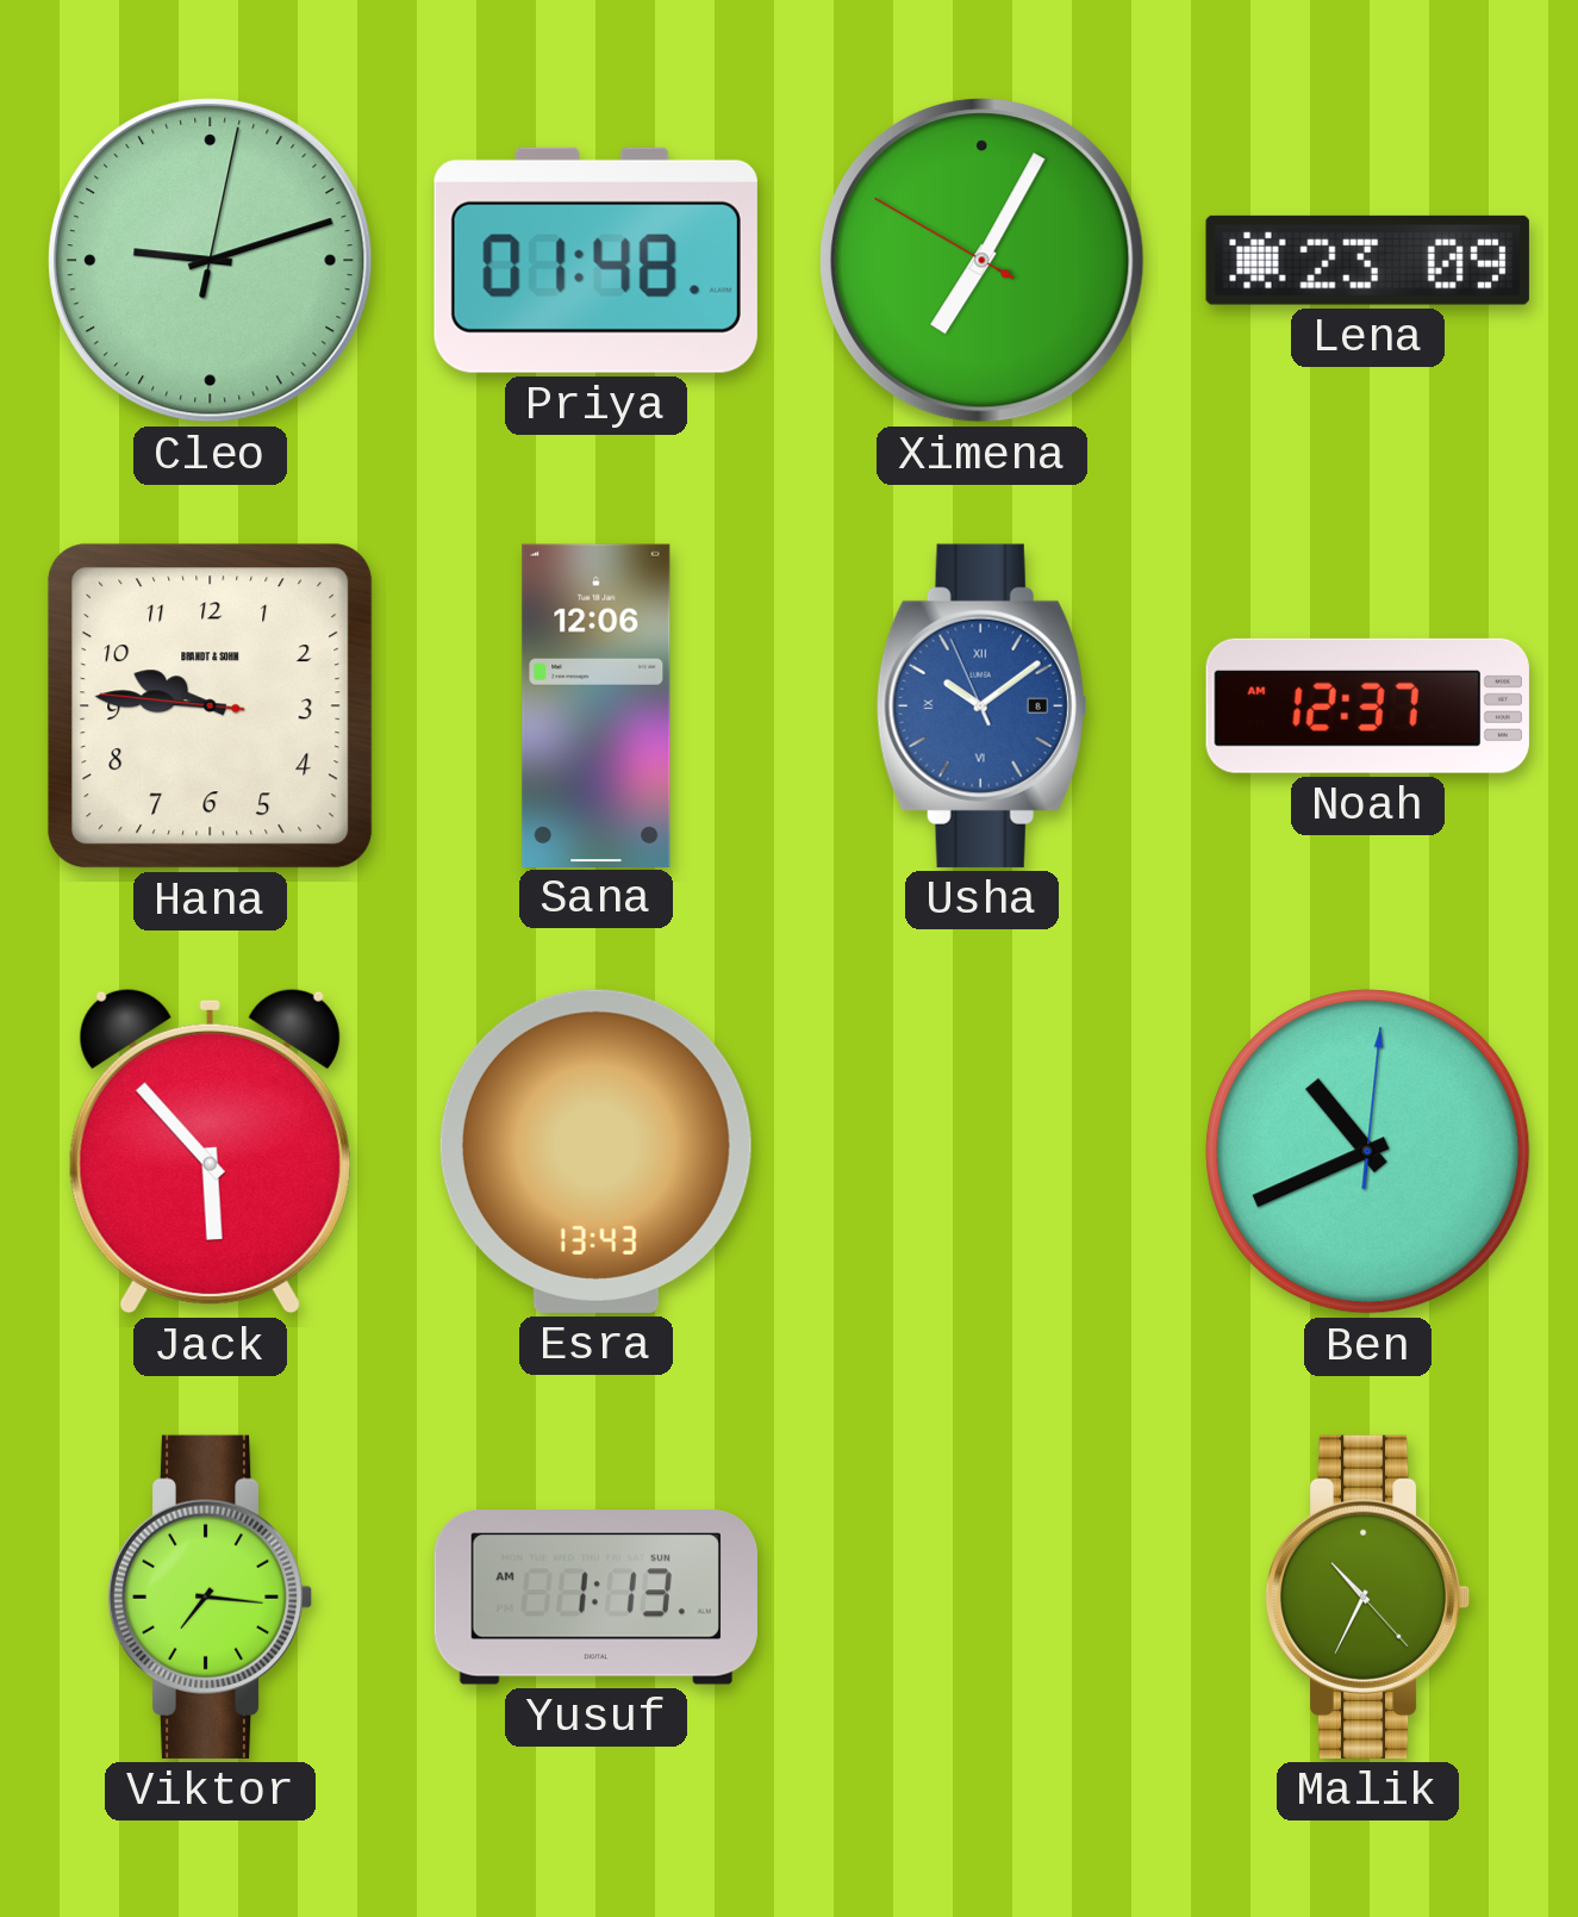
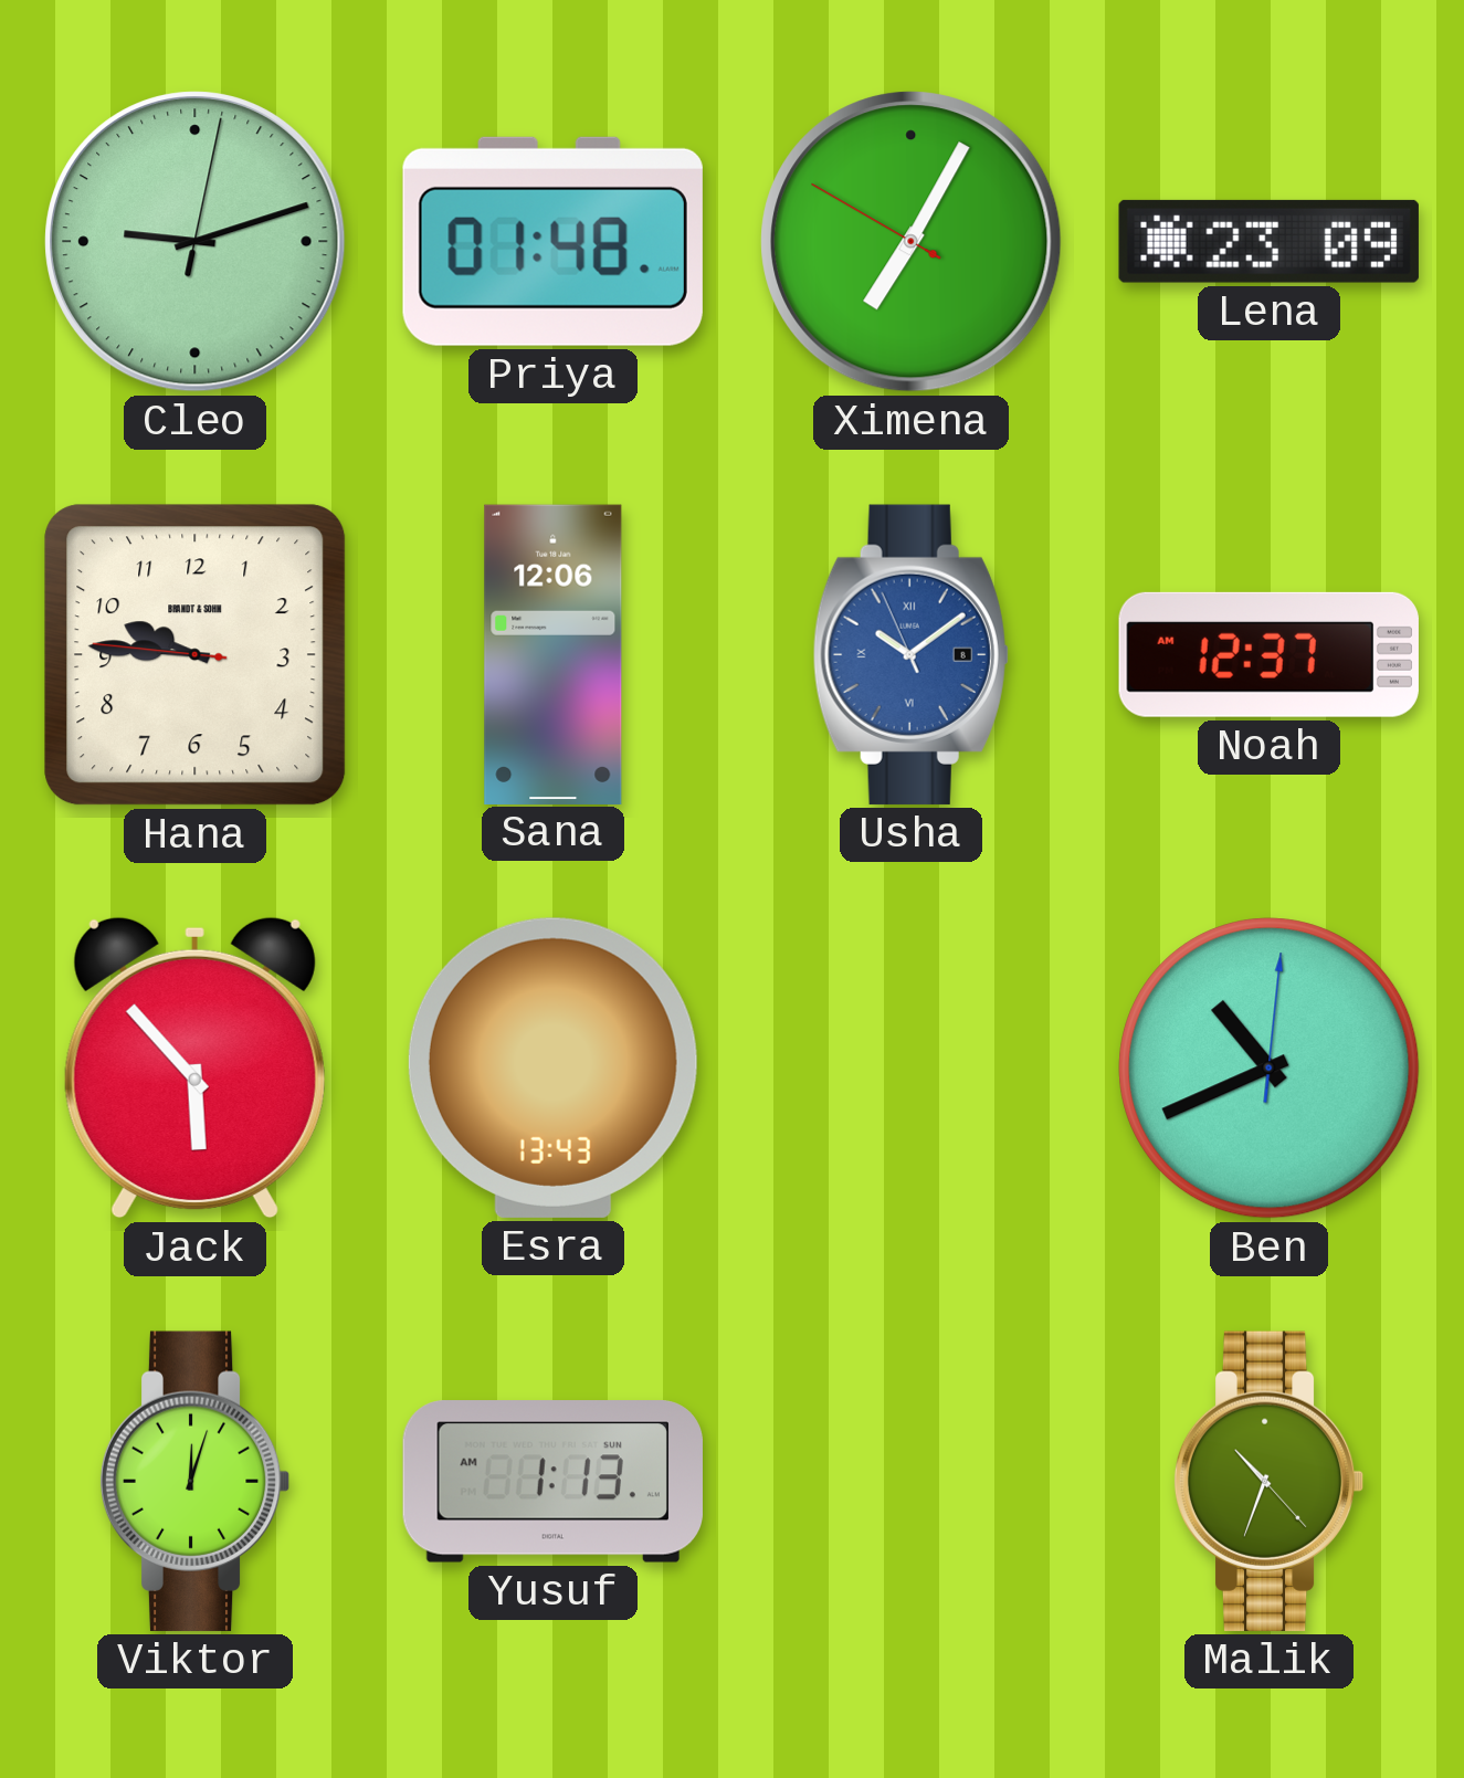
Viktor: 7:16 -> 12:03 (194, 1481)
Malik: 10:34 -> 10:33 (1268, 1481)
